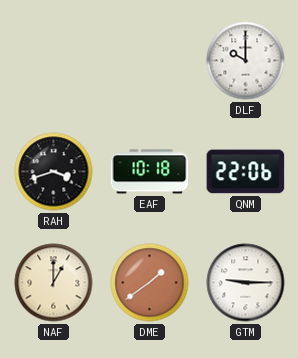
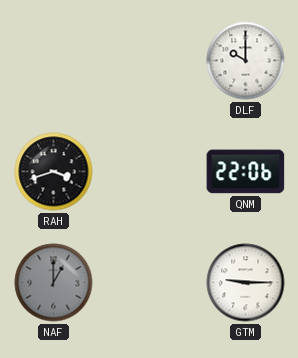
EAF: 10:18 -> none (150, 172)
NAF dial: cream -> grey (54, 283)
DME: 1:39 -> none (150, 283)
